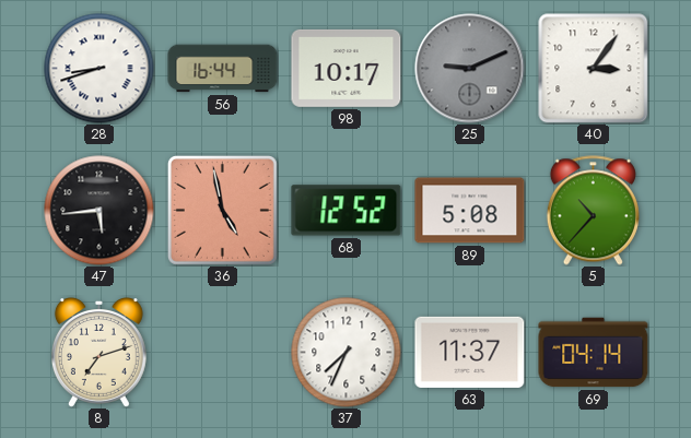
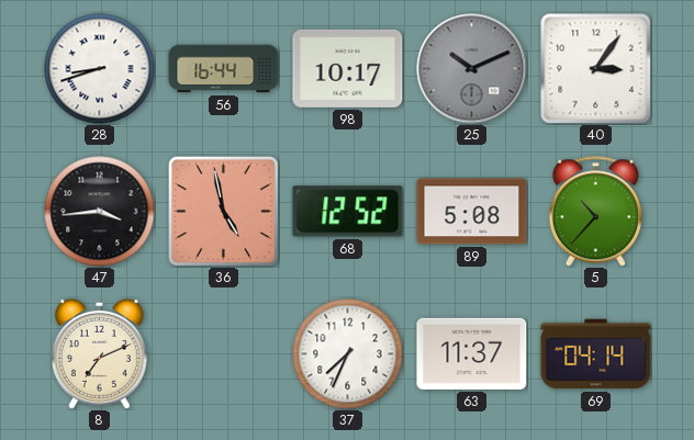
25: 9:11 -> 10:11 (472, 69)
47: 5:44 -> 3:44 (100, 212)
8: 7:12 -> 7:11 (99, 354)
